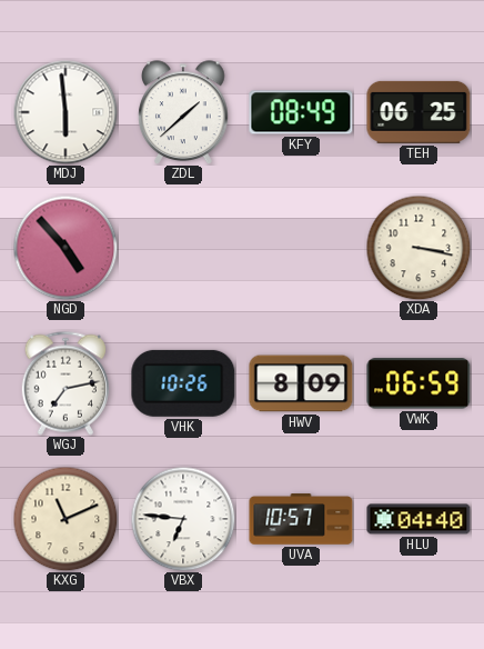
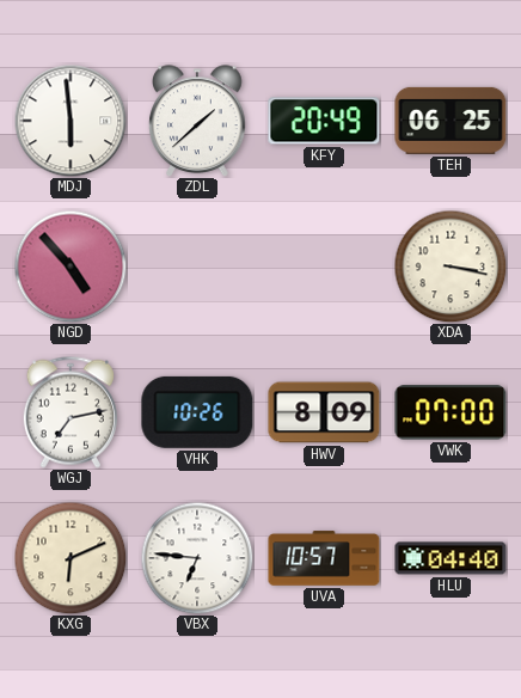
KFY: 08:49 -> 20:49 (324, 121)
VWK: 06:59 -> 07:00 (450, 412)
KXG: 11:11 -> 6:11 (71, 558)
